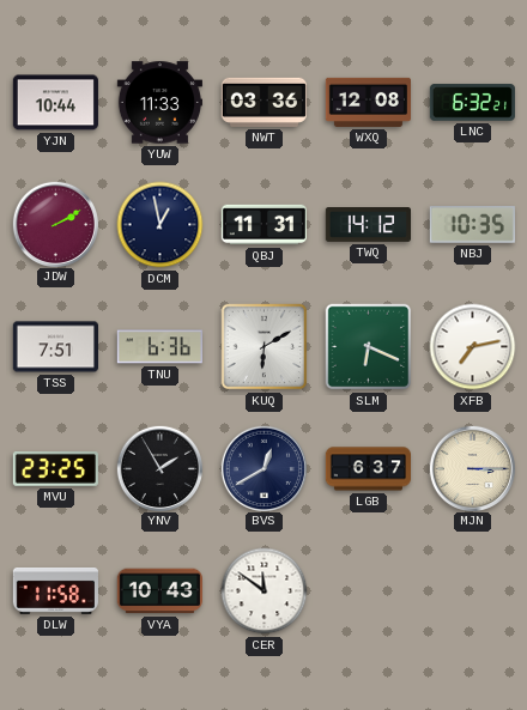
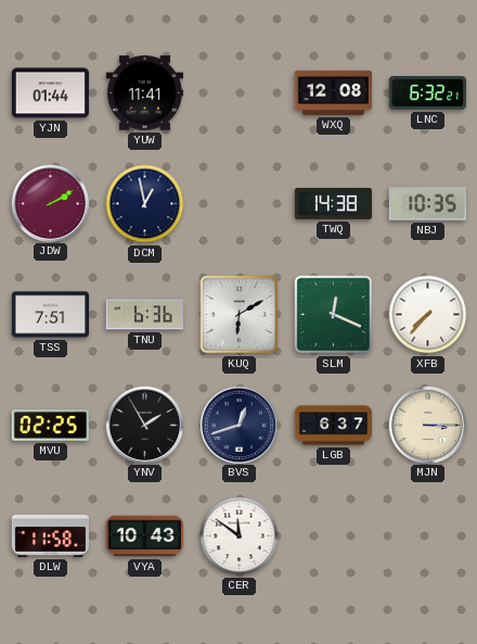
YJN: 10:44 -> 01:44 (50, 93)
YUW: 11:33 -> 11:41 (144, 93)
NWT: 03:36 -> none (263, 102)
QBJ: 11:31 -> none (263, 225)
TWQ: 14:12 -> 14:38 (333, 204)
SLM: 6:19 -> 12:19 (334, 315)
XFB: 7:13 -> 7:37 (428, 315)
MVU: 23:25 -> 02:25 (50, 426)
BVS: 12:40 -> 12:42 (238, 425)
